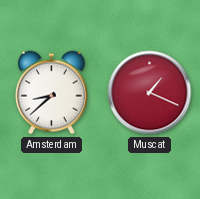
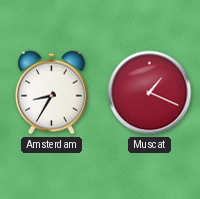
Amsterdam: 8:38 -> 8:35 (51, 93)
